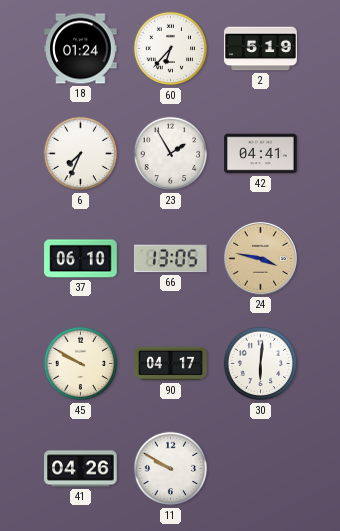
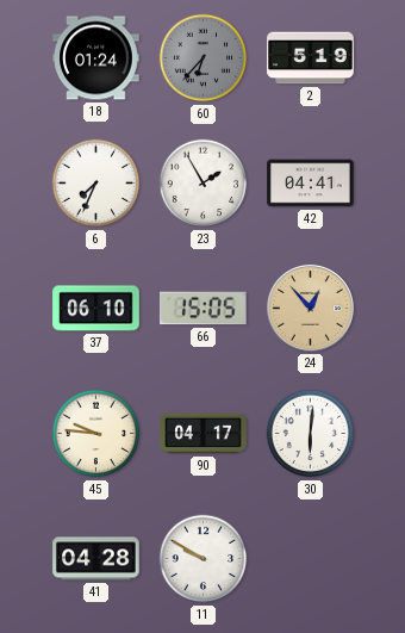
60 dial: white -> grey (204, 58)
66: 13:05 -> 15:05 (204, 309)
24: 3:47 -> 12:53 (310, 308)
45: 9:50 -> 9:46 (96, 434)
41: 04:26 -> 04:28 (96, 559)
